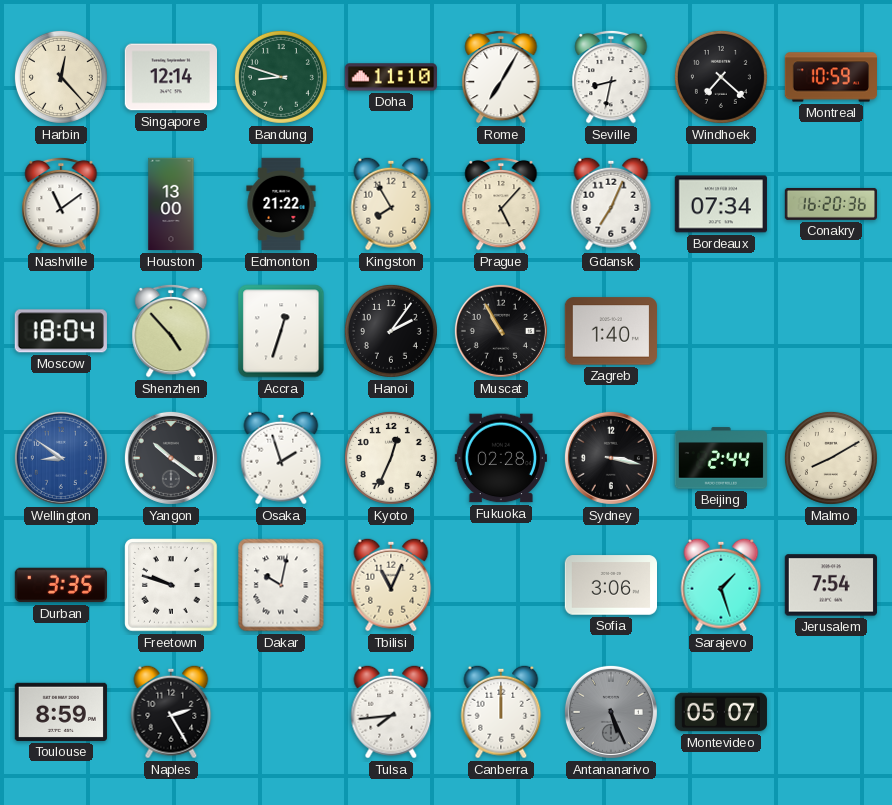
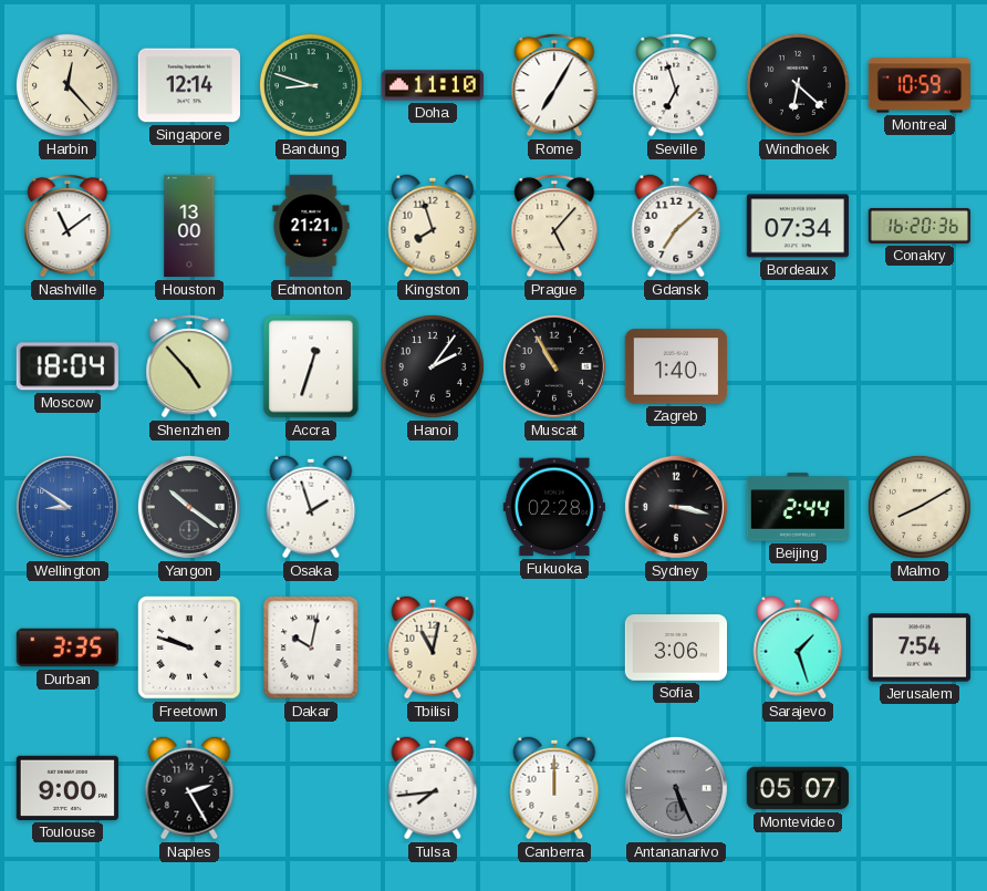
Seville: 8:32 -> 6:57 (676, 85)
Windhoek: 7:22 -> 6:22 (798, 85)
Edmonton: 21:22 -> 21:21 (311, 226)
Kingston: 7:55 -> 7:57 (433, 226)
Gdansk: 7:04 -> 7:08 (676, 226)
Kyoto: 12:34 -> none (391, 458)
Tbilisi: 11:04 -> 11:02 (433, 647)
Toulouse: 8:59 -> 9:00 (67, 788)
